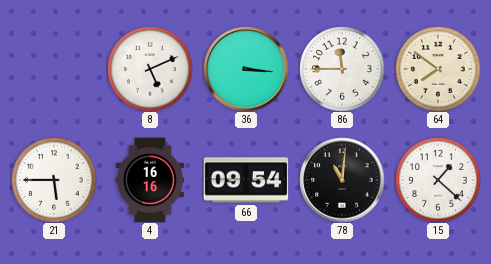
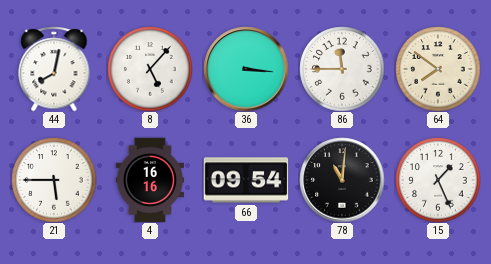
44: none -> 8:02 (54, 69)
8: 5:11 -> 5:07 (150, 69)
15: 1:22 -> 1:26 (438, 180)
